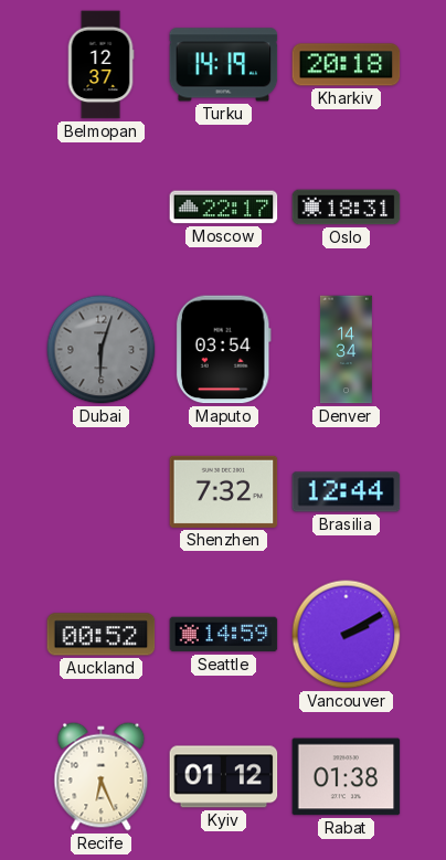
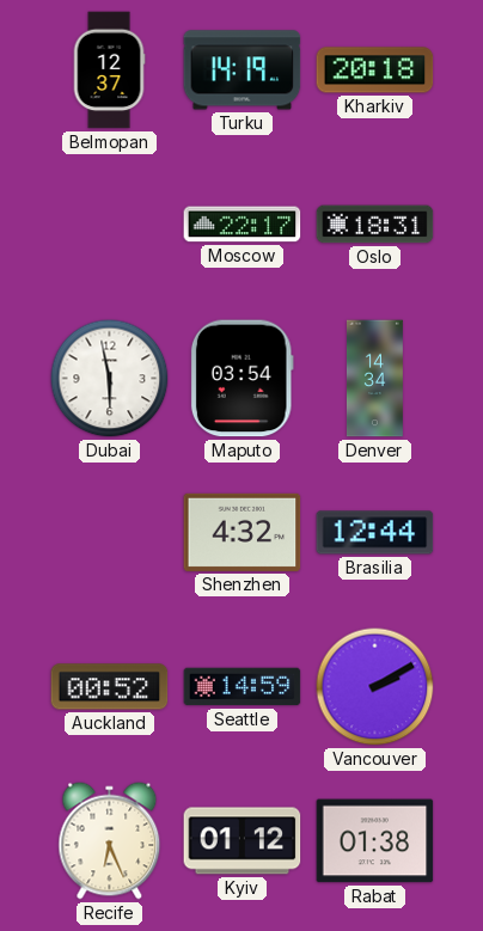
Dubai: 6:03 -> 5:58 (110, 379)
Dubai dial: grey -> white (110, 379)
Shenzhen: 7:32 -> 4:32 (243, 532)
